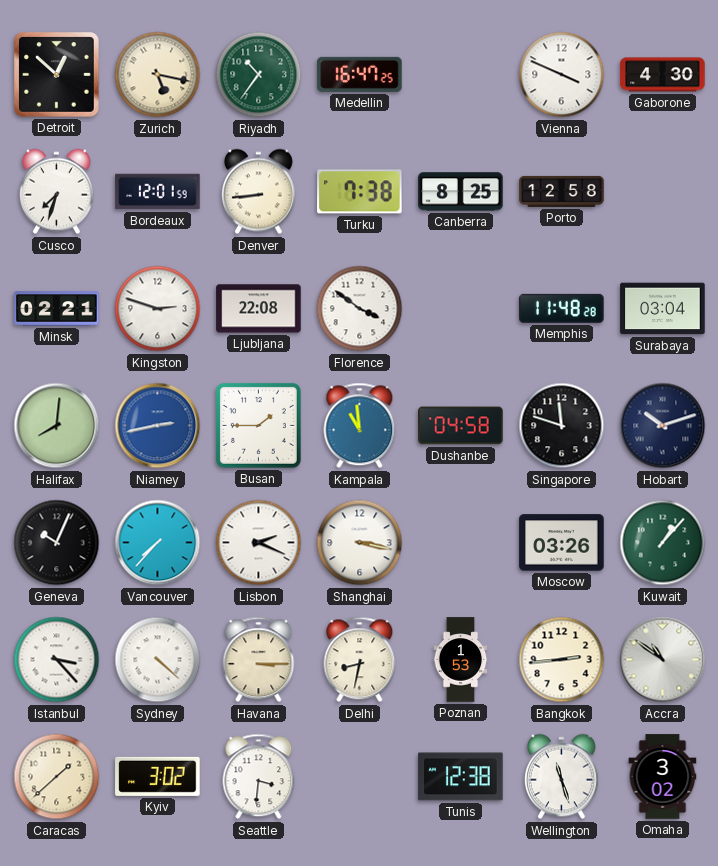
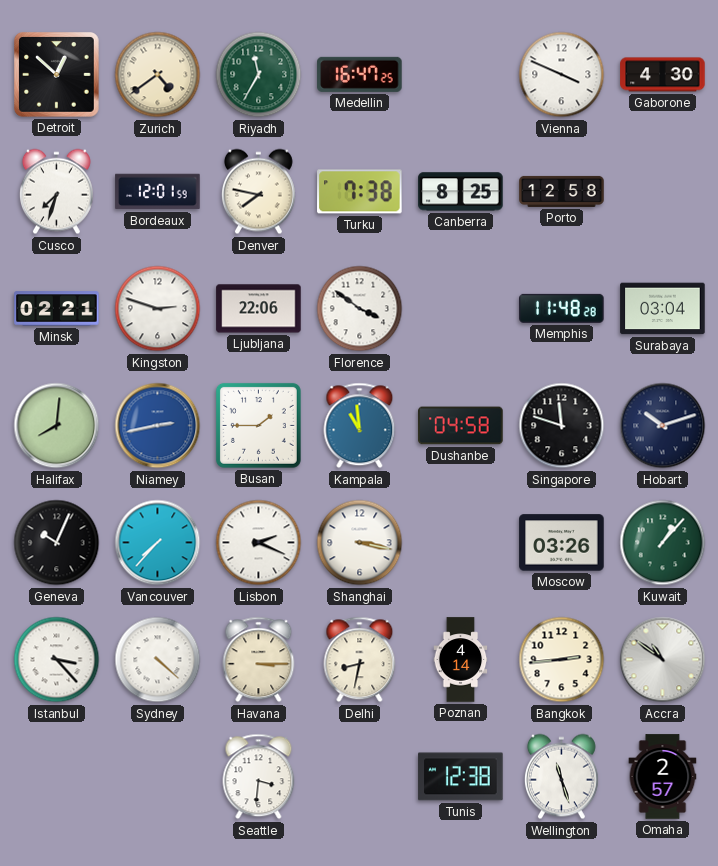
Zurich: 5:17 -> 4:39 (158, 75)
Riyadh: 10:36 -> 11:35 (259, 75)
Denver: 8:44 -> 7:47 (258, 192)
Ljubljana: 22:08 -> 22:06 (259, 309)
Poznan: 1:53 -> 4:14 (461, 660)
Caracas: 1:38 -> none (57, 777)
Kyiv: 3:02 -> none (158, 776)
Omaha: 3:02 -> 2:57 (663, 777)
